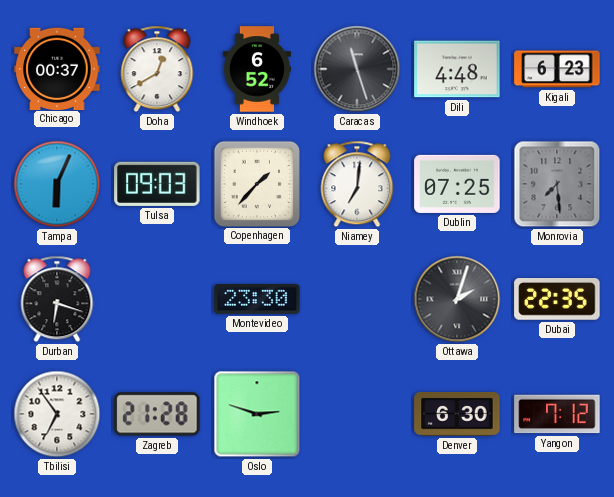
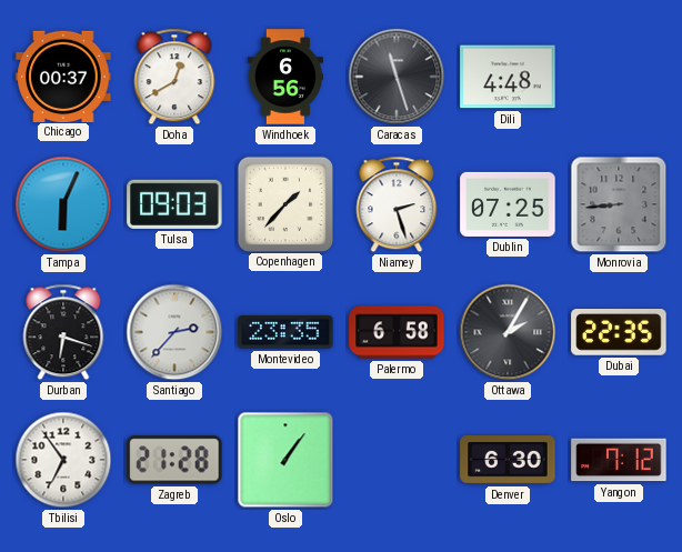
Windhoek: 6:52 -> 6:56 (285, 77)
Kigali: 6:23 -> none (557, 69)
Niamey: 7:01 -> 2:27 (397, 204)
Monrovia: 7:29 -> 8:44 (619, 204)
Santiago: none -> 2:37 (174, 332)
Montevideo: 23:30 -> 23:35 (285, 332)
Palermo: none -> 6:58 (397, 332)
Ottawa: 2:03 -> 2:05 (508, 332)
Oslo: 2:48 -> 1:06 (285, 460)
